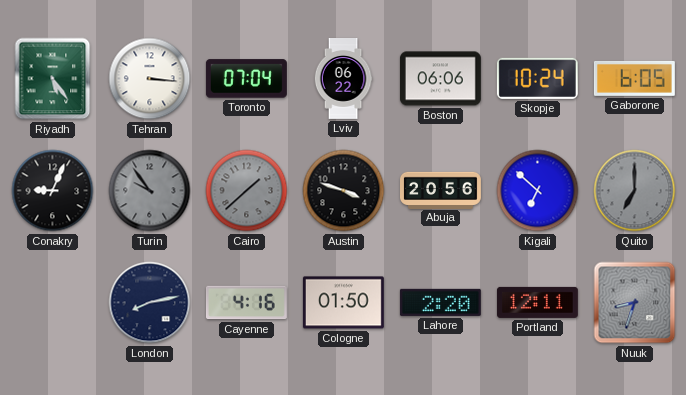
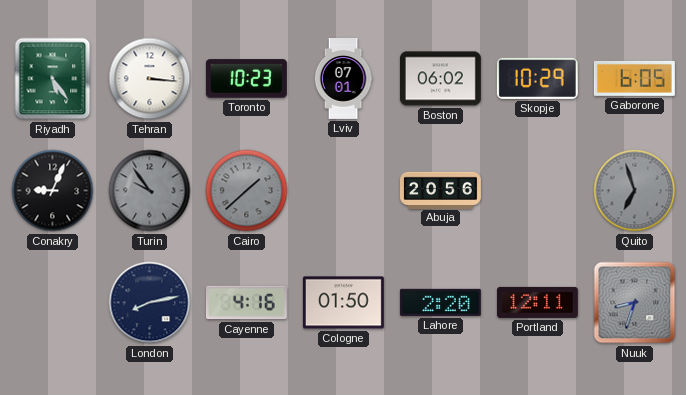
Toronto: 07:04 -> 10:23 (246, 79)
Lviv: 06:22 -> 07:01 (343, 79)
Boston: 06:06 -> 06:02 (440, 79)
Skopje: 10:24 -> 10:29 (537, 78)
Austin: 3:48 -> none (344, 191)
Kigali: 6:52 -> none (538, 191)
Quito: 7:00 -> 6:57 (635, 191)
